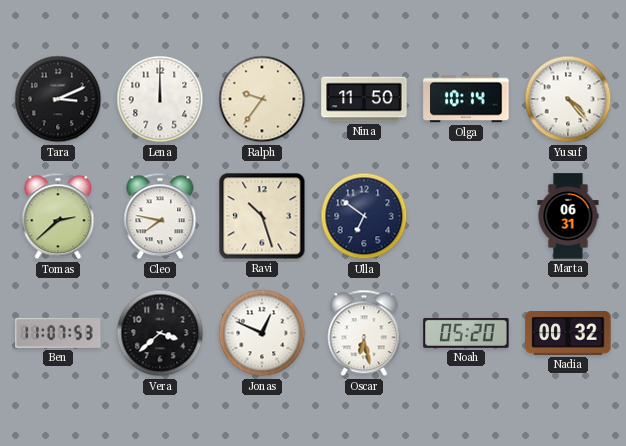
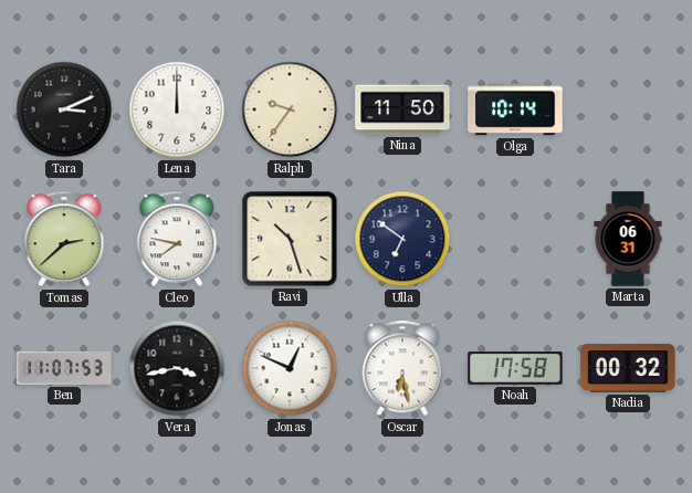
Yusuf: 4:23 -> none (568, 99)
Vera: 3:38 -> 3:43 (177, 368)
Noah: 05:20 -> 17:58 (515, 368)
